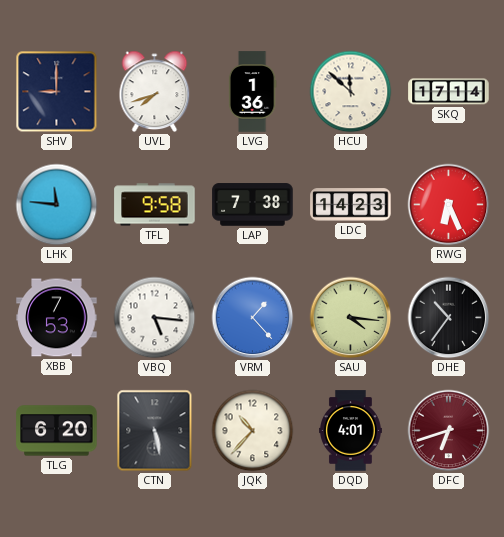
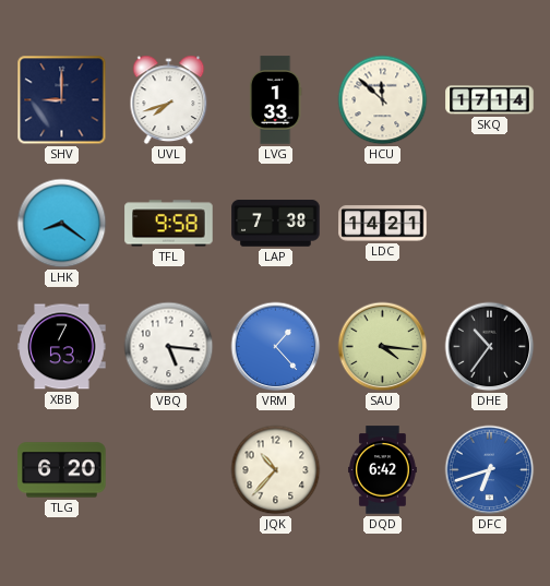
LVG: 1:36 -> 1:33 (275, 100)
LHK: 11:46 -> 8:21 (62, 224)
LDC: 14:23 -> 14:21 (383, 224)
RWG: 6:26 -> none (449, 205)
CTN: 5:28 -> none (155, 431)
DQD: 4:01 -> 6:42 (383, 470)
DFC dial: burgundy -> blue (490, 470)
